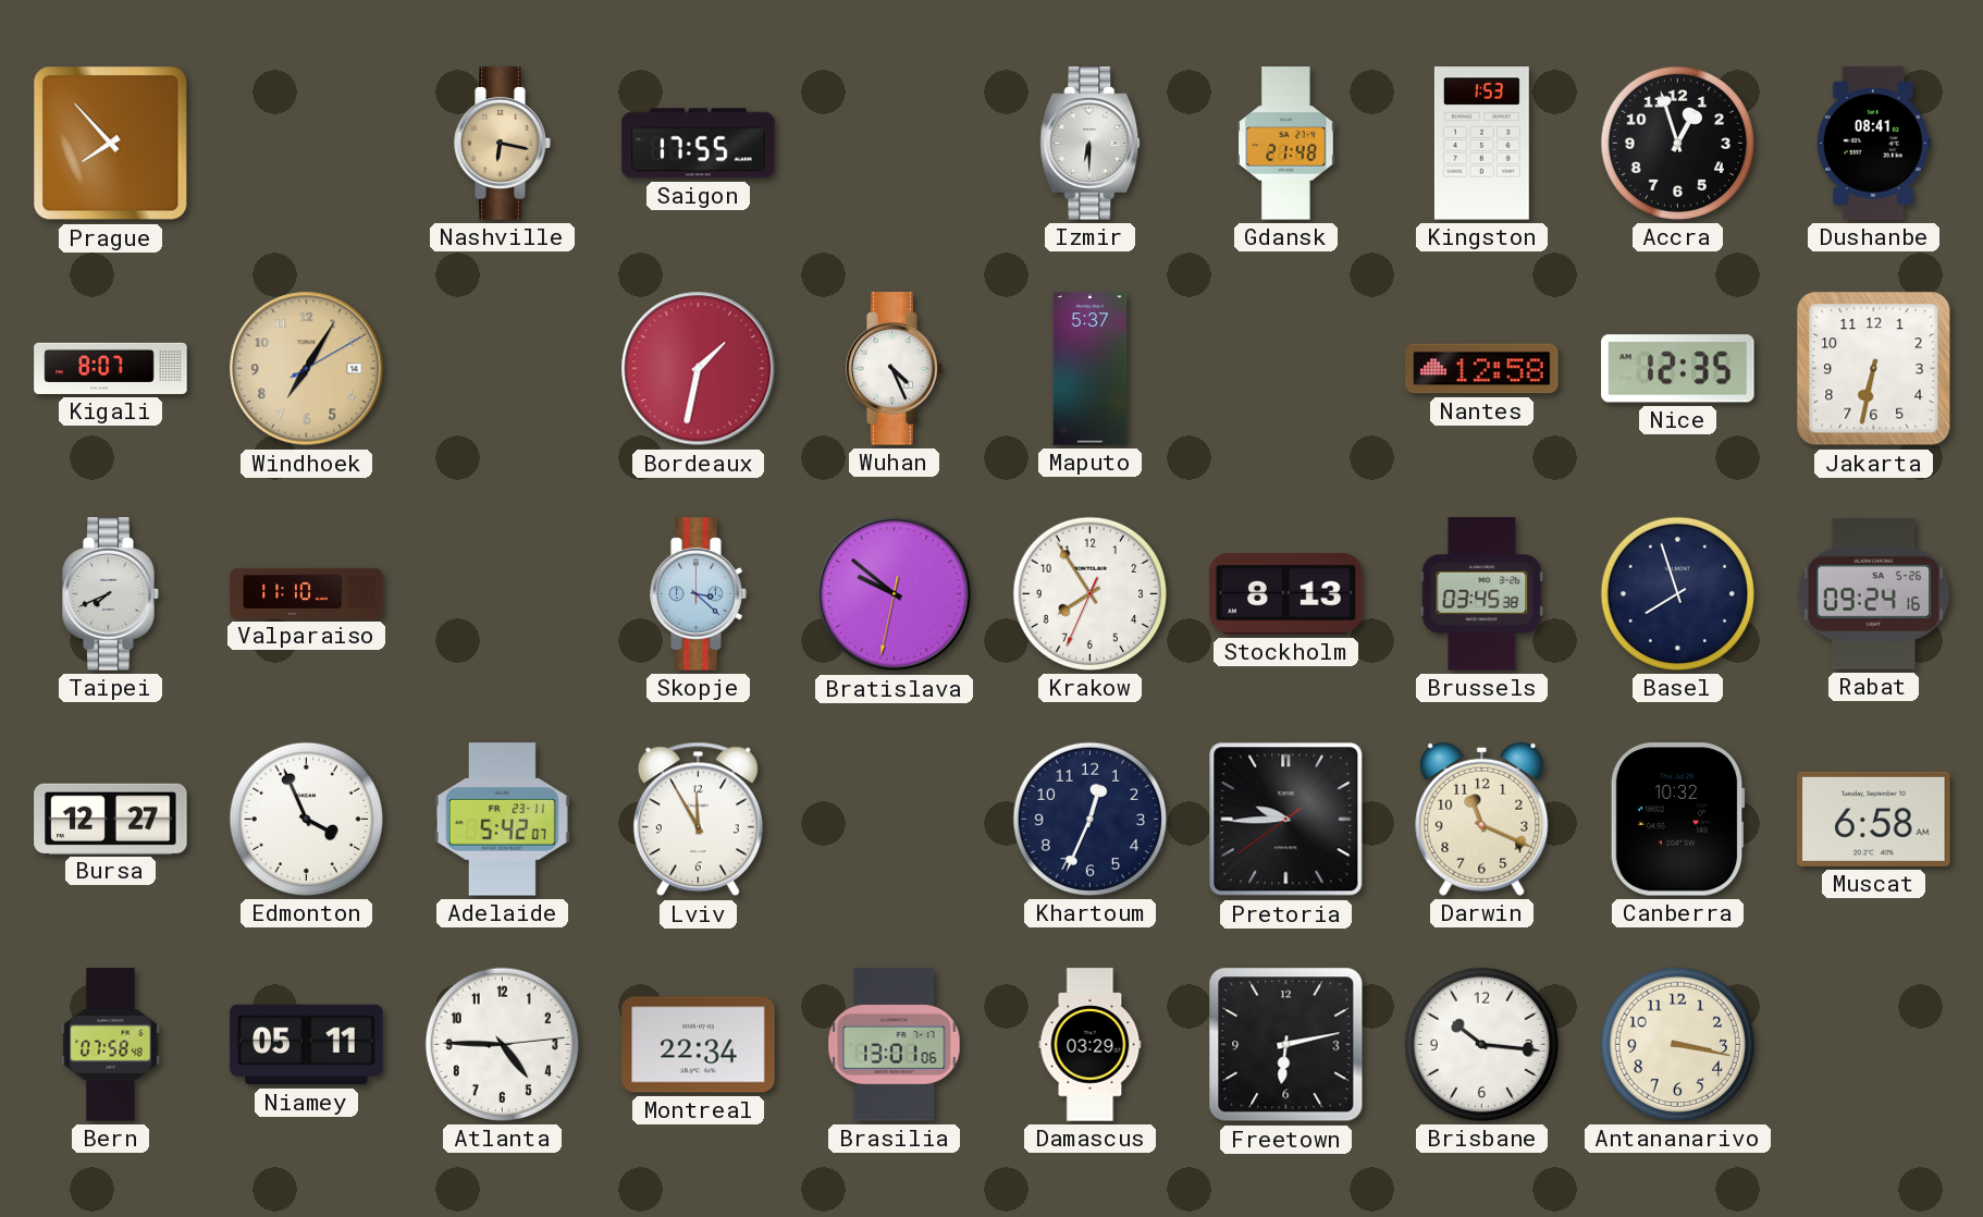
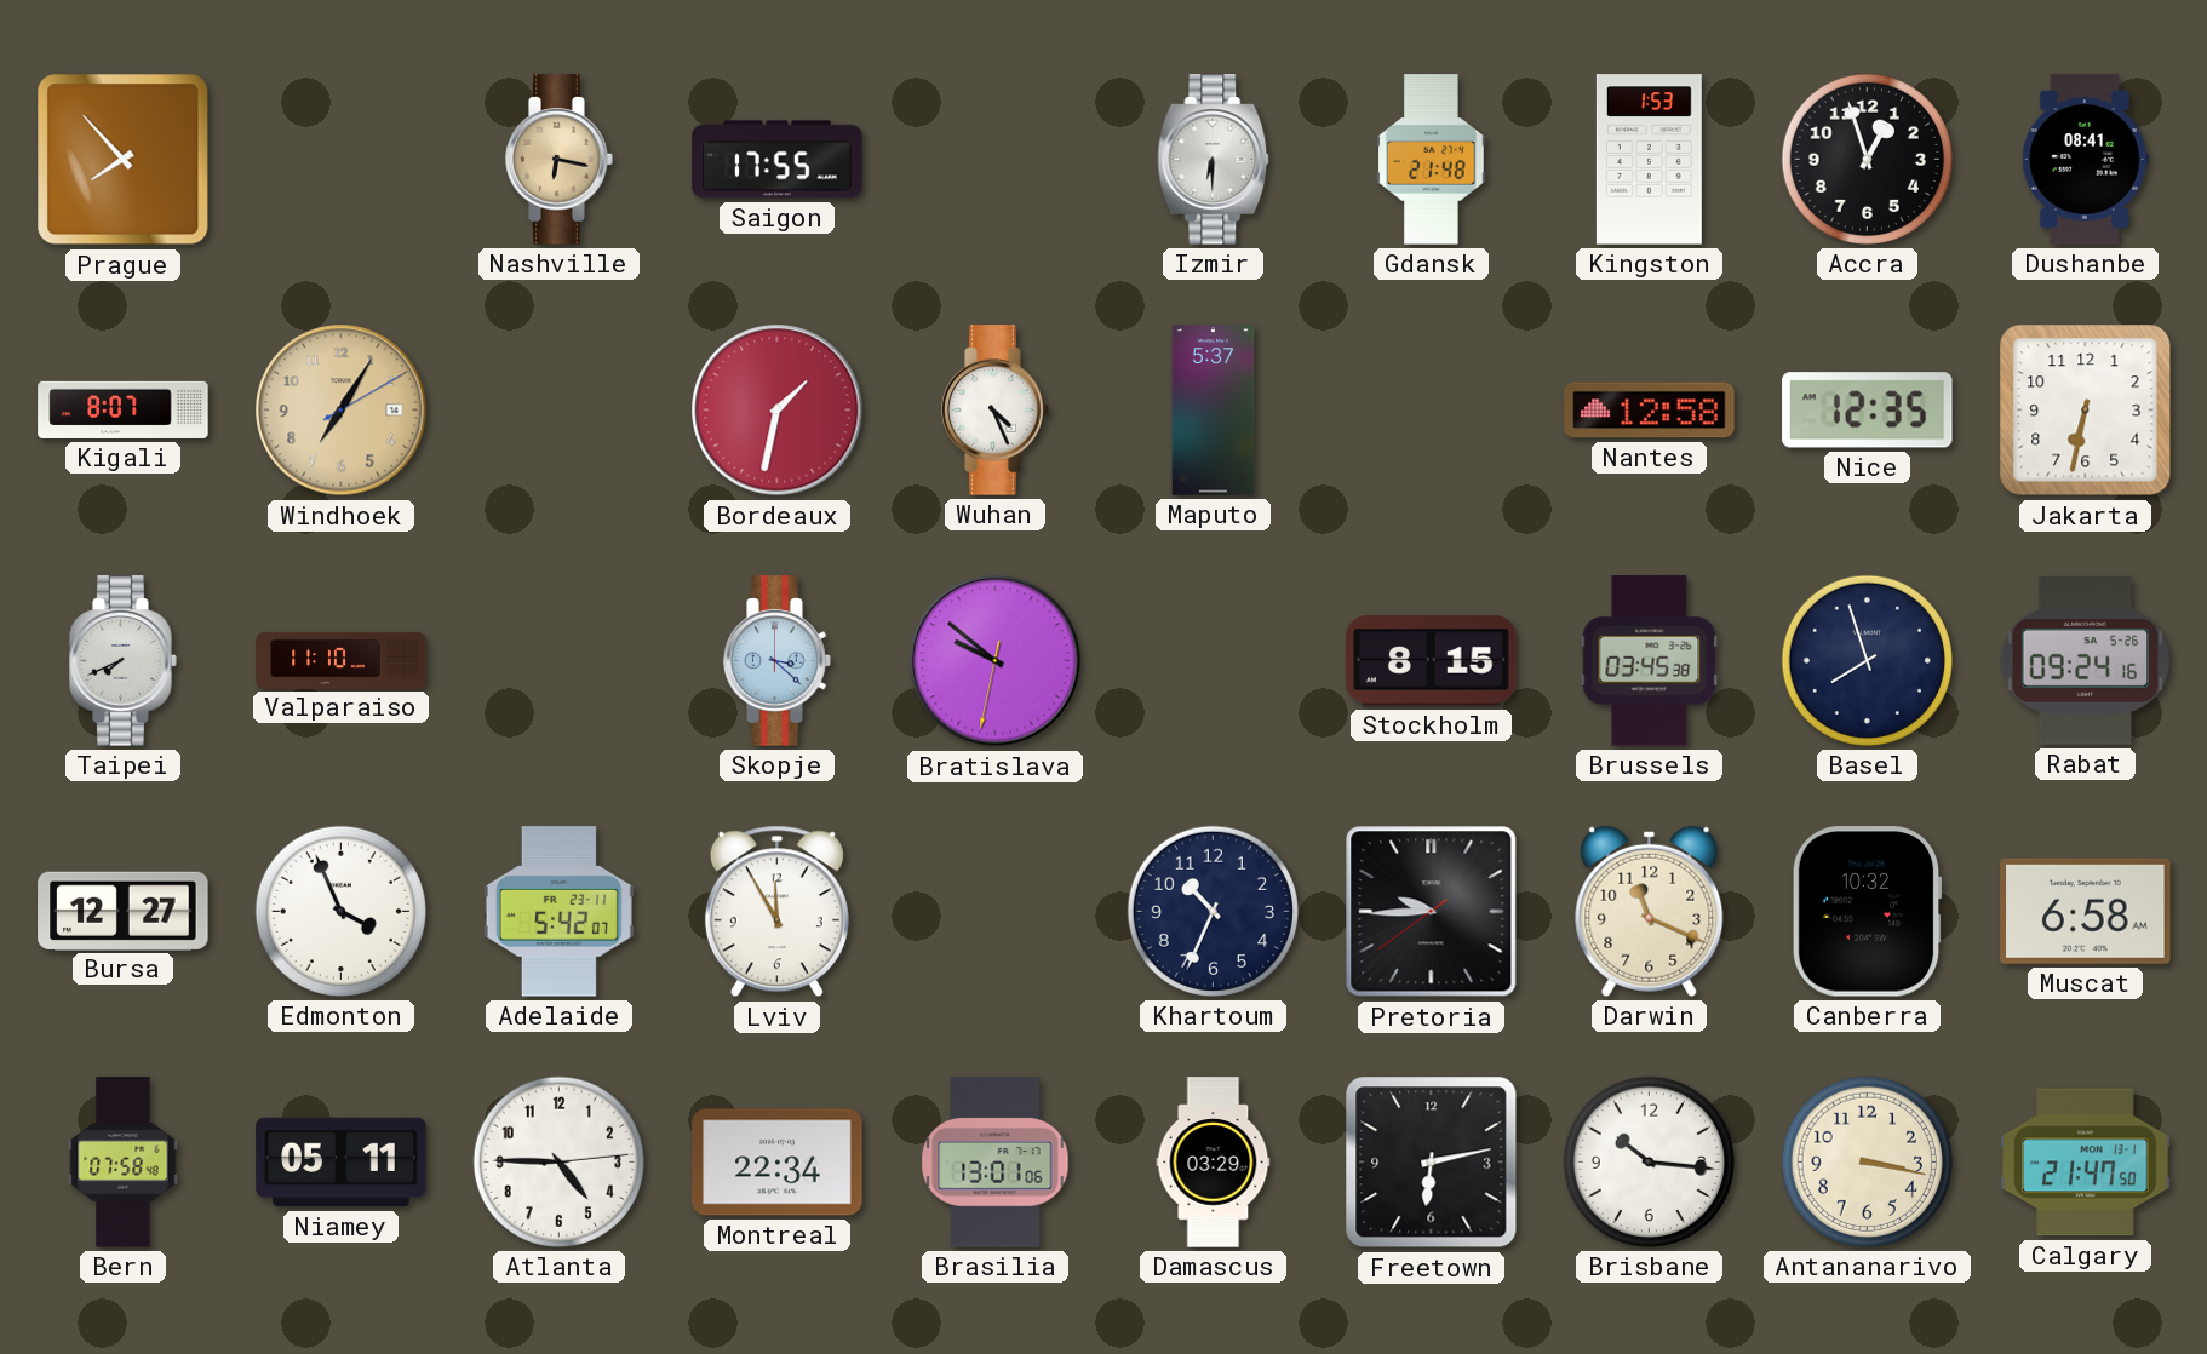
Krakow: 7:54 -> none (1089, 593)
Stockholm: 8:13 -> 8:15 (1432, 661)
Khartoum: 12:34 -> 10:34 (1213, 911)
Calgary: none -> 21:47 (2086, 1163)
